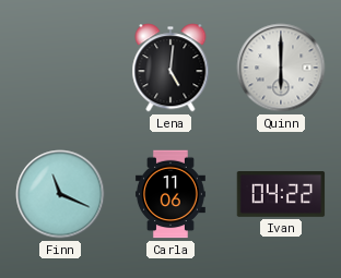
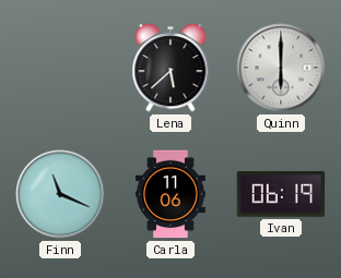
Lena: 5:01 -> 5:38 (170, 68)
Ivan: 04:22 -> 06:19 (281, 195)
